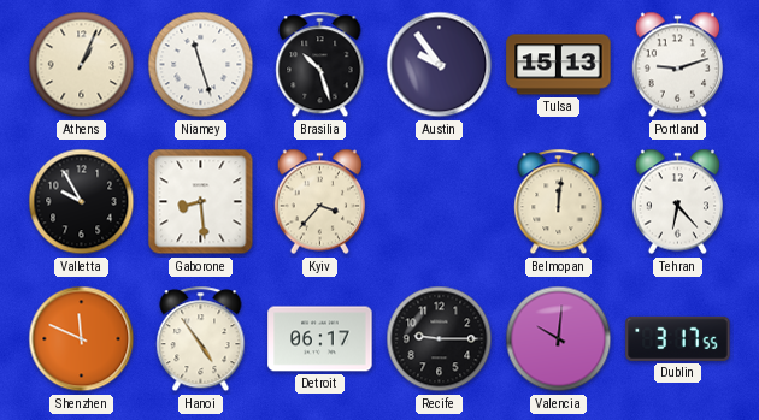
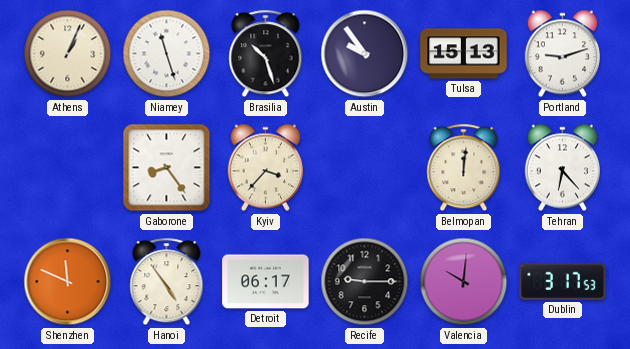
Valletta: 9:55 -> none (82, 202)
Gaborone: 8:29 -> 8:24 (167, 168)
Dublin: 3:17:55 -> 3:17:53 (563, 281)
